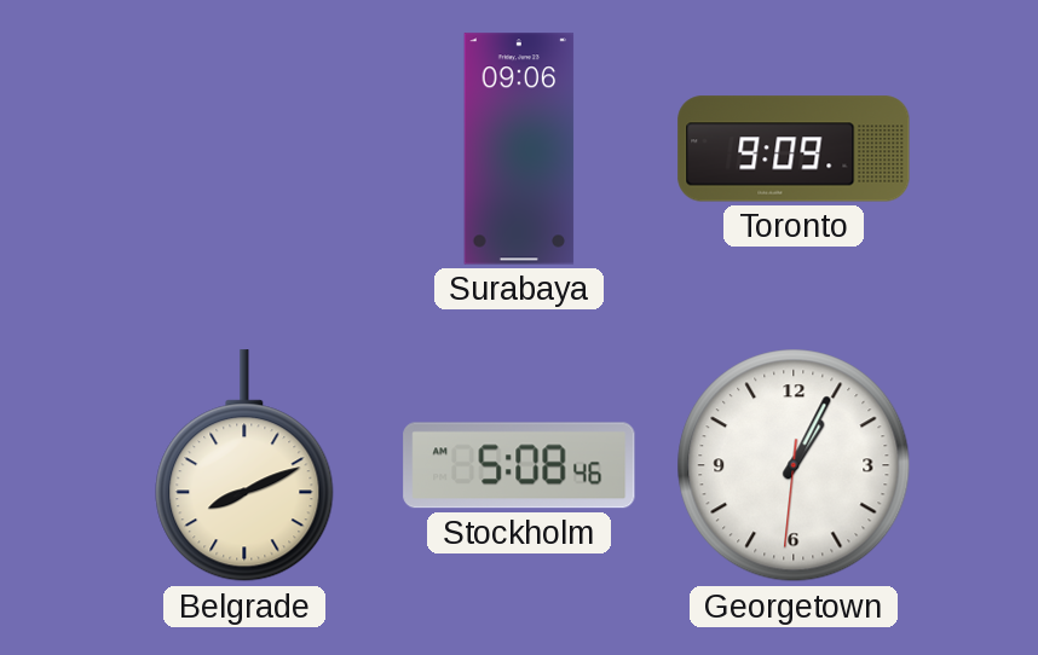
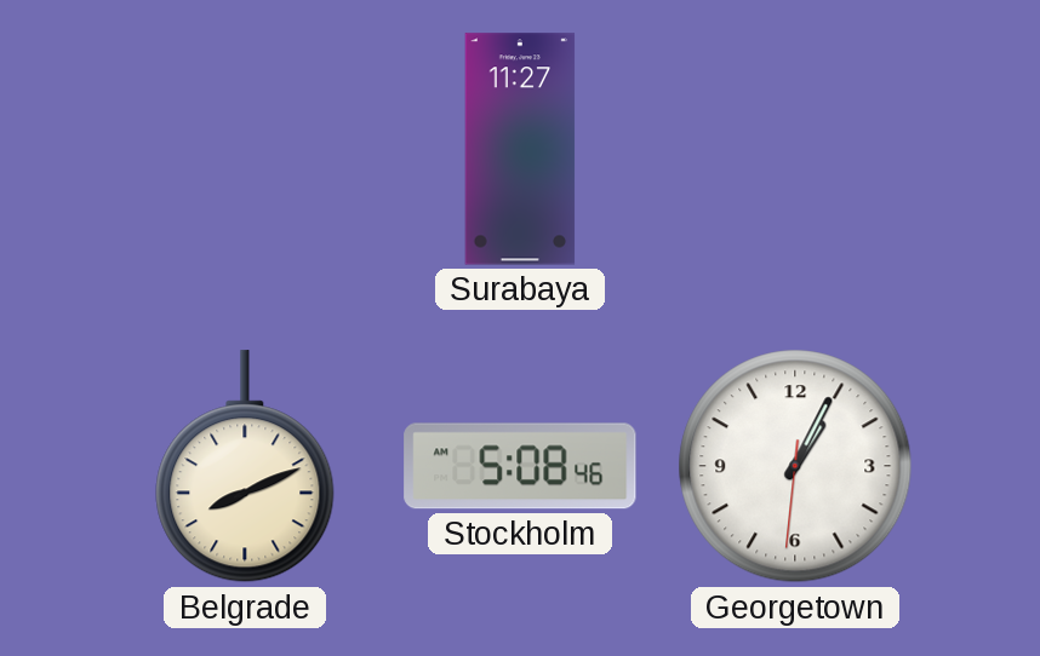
Surabaya: 09:06 -> 11:27 (520, 149)
Toronto: 9:09 -> none (794, 149)
